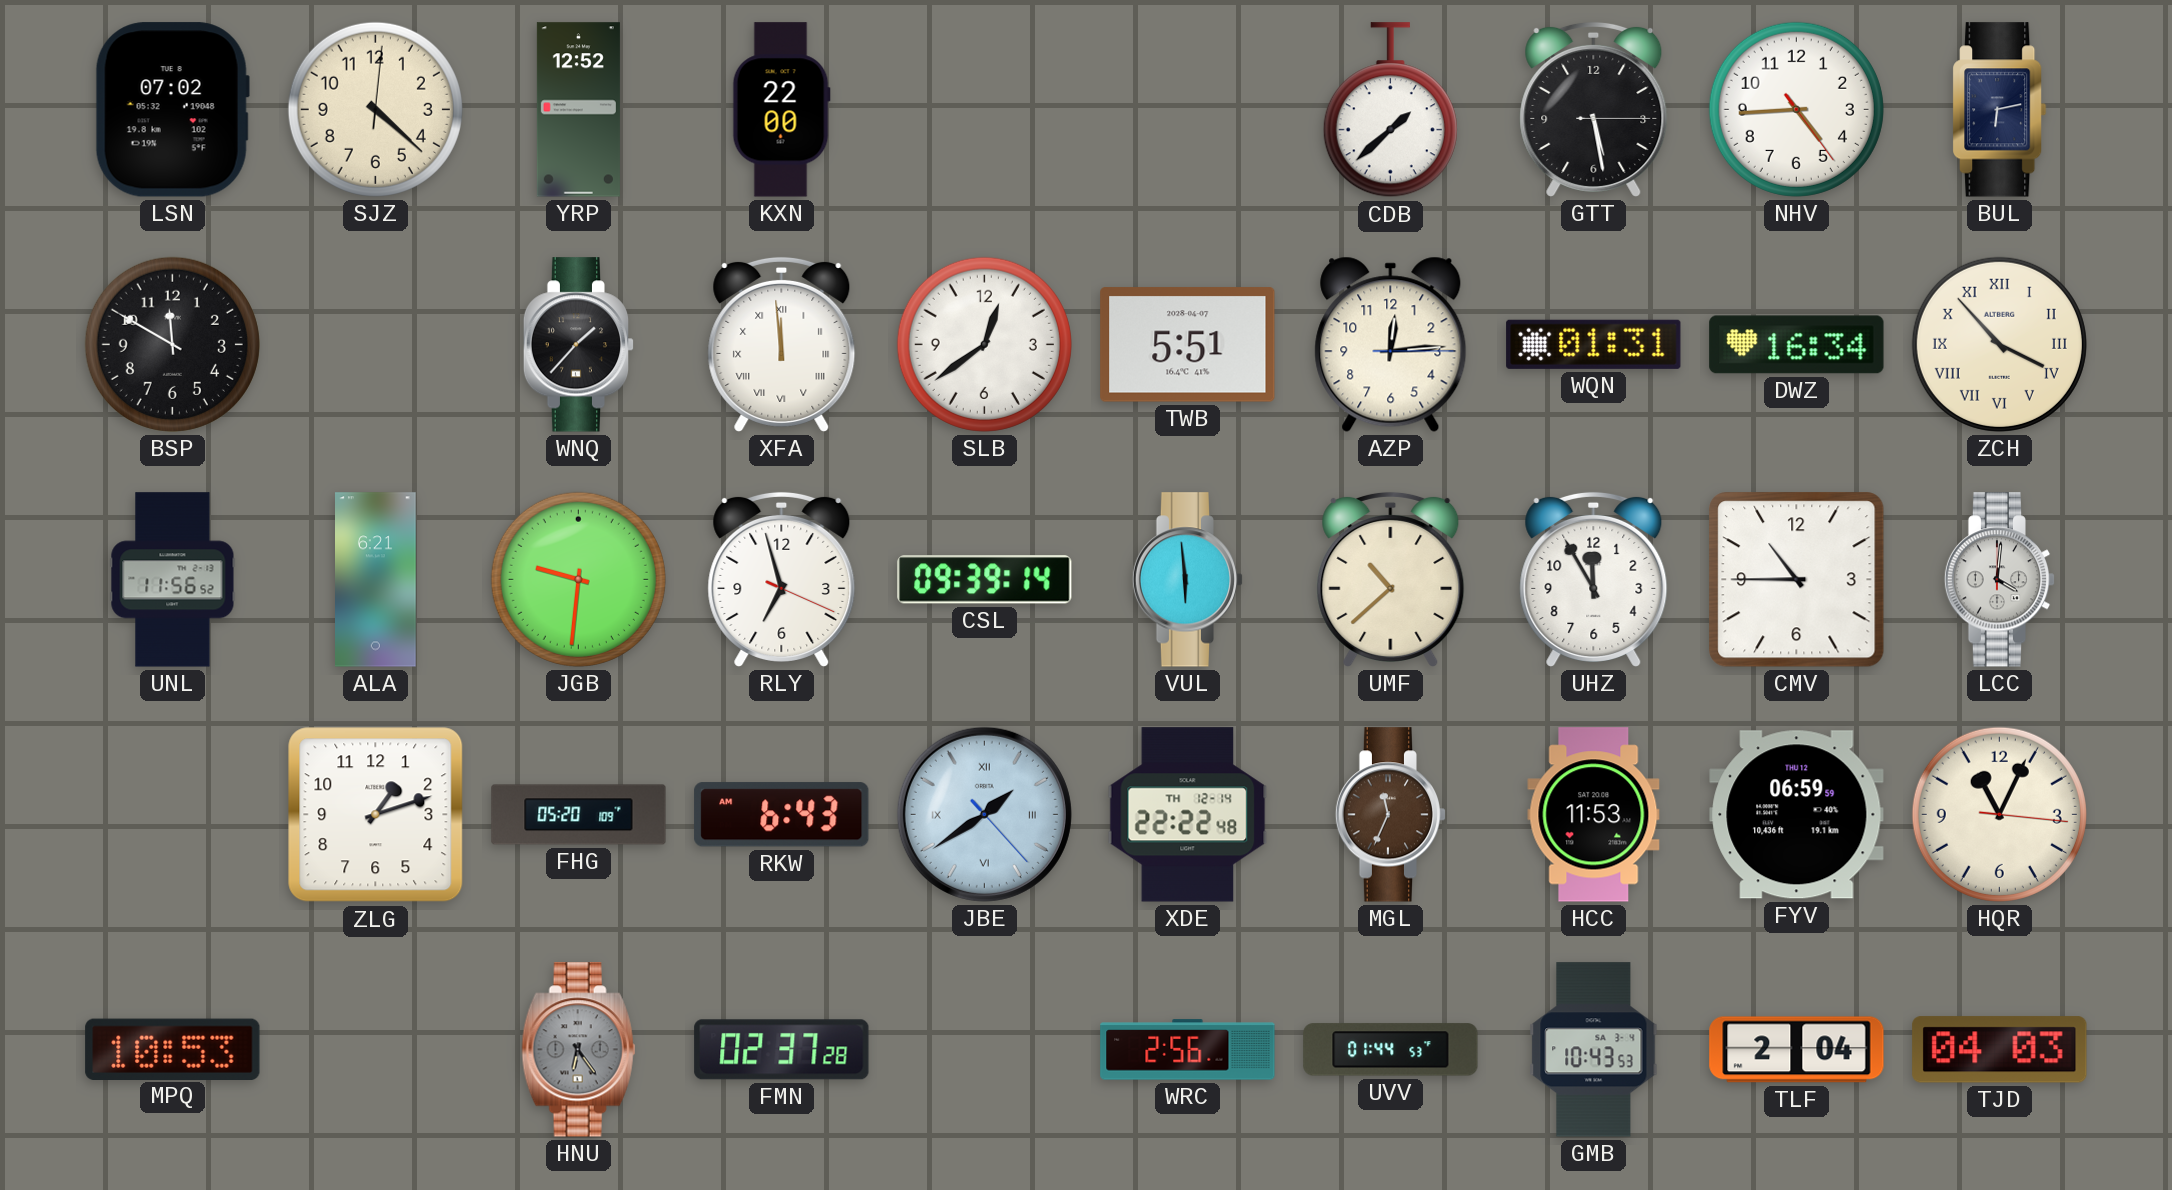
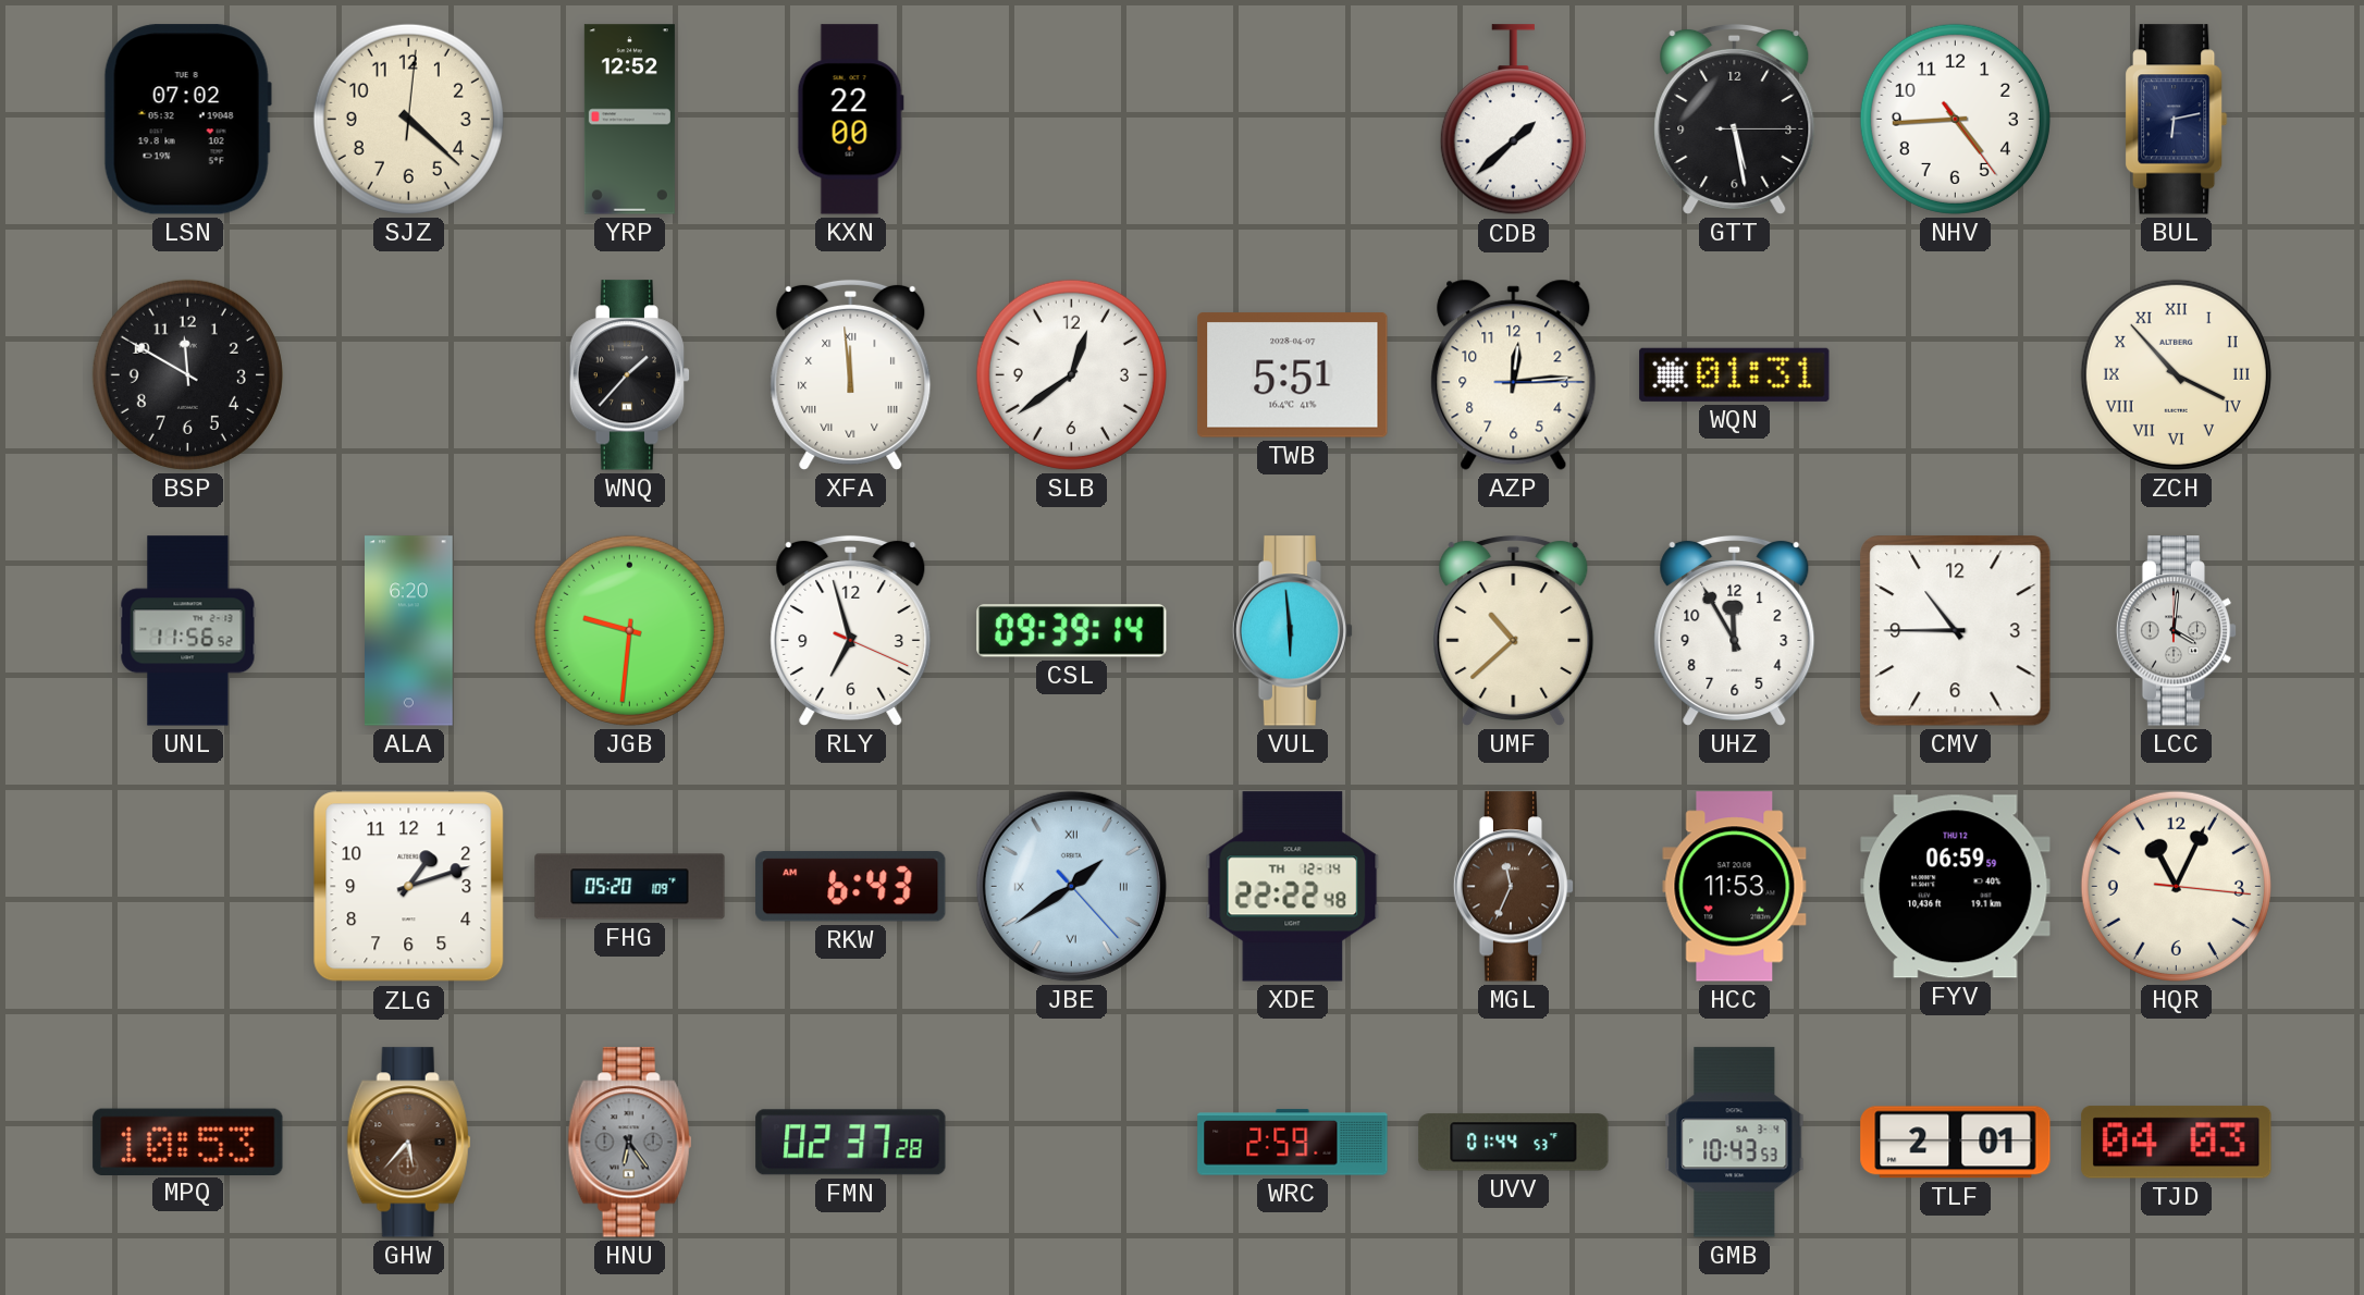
DWZ: 16:34 -> none (1797, 345)
ALA: 6:21 -> 6:20 (409, 631)
GHW: none -> 5:37 (409, 1143)
WRC: 2:56 -> 2:59 (1293, 1143)
TLF: 2:04 -> 2:01 (1956, 1143)
